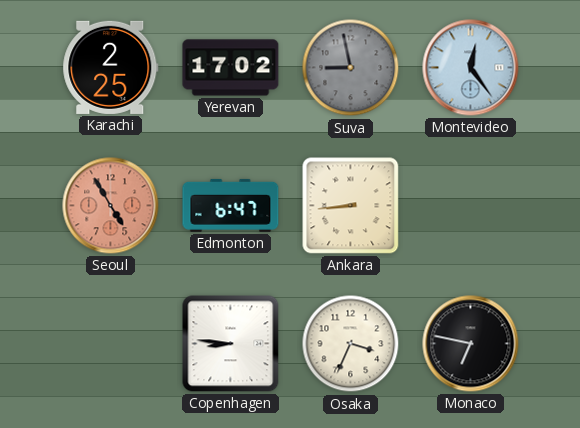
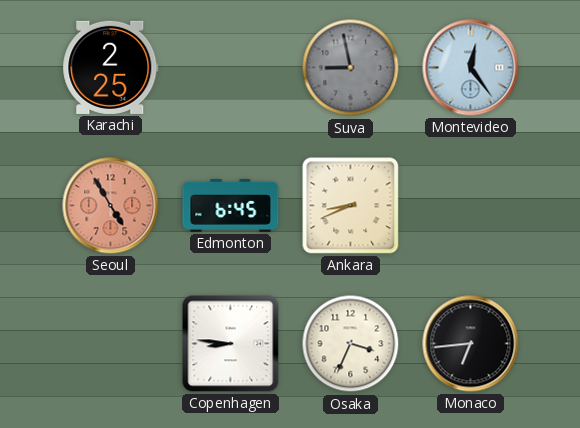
Yerevan: 17:02 -> none (231, 68)
Edmonton: 6:47 -> 6:45 (231, 205)
Ankara: 8:44 -> 8:41 (351, 206)
Monaco: 6:47 -> 6:44 (471, 344)
